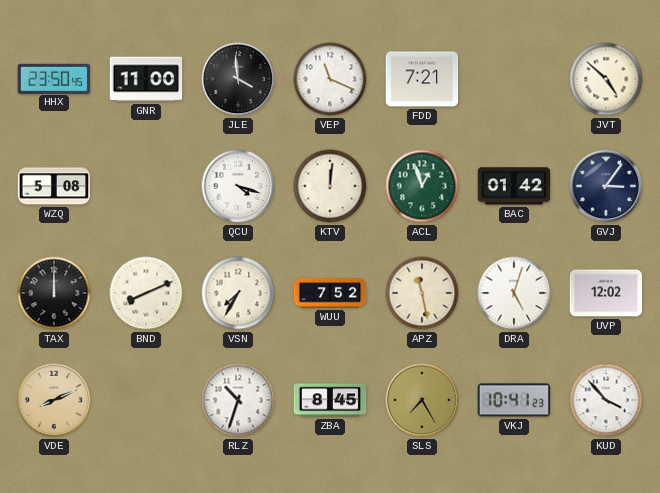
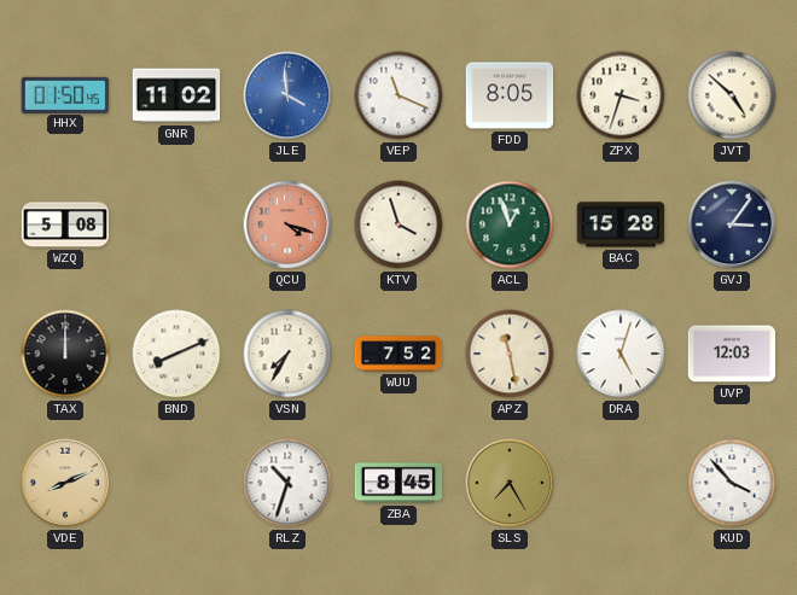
HHX: 23:50 -> 01:50 (65, 94)
GNR: 11:00 -> 11:02 (176, 95)
JLE dial: black -> blue (287, 95)
FDD: 7:21 -> 8:05 (510, 95)
ZPX: none -> 3:33 (621, 95)
QCU dial: white -> salmon (287, 224)
KTV: 12:01 -> 3:57 (398, 224)
BAC: 01:42 -> 15:28 (621, 224)
UVP: 12:02 -> 12:03 (732, 354)
VKJ: 10:41 -> none (514, 400)
